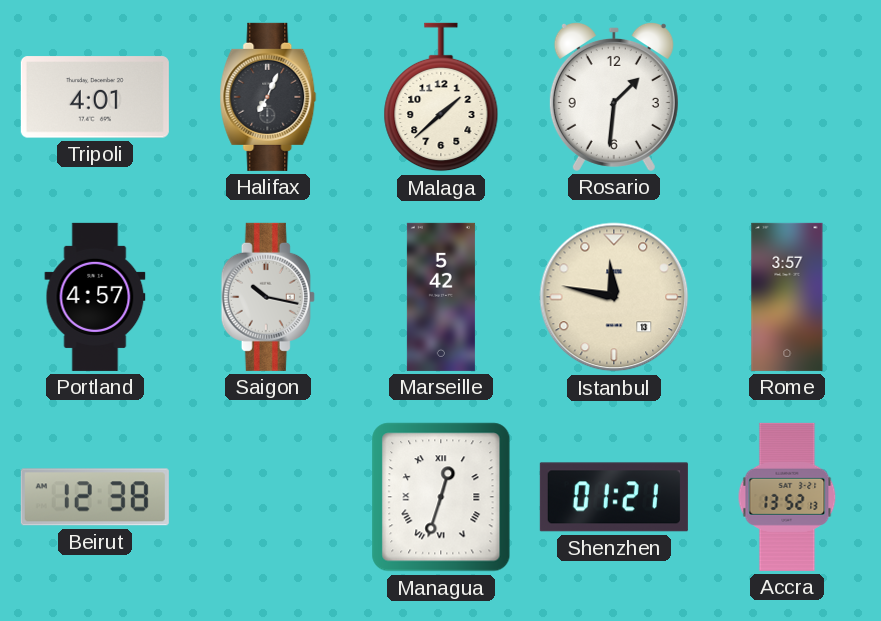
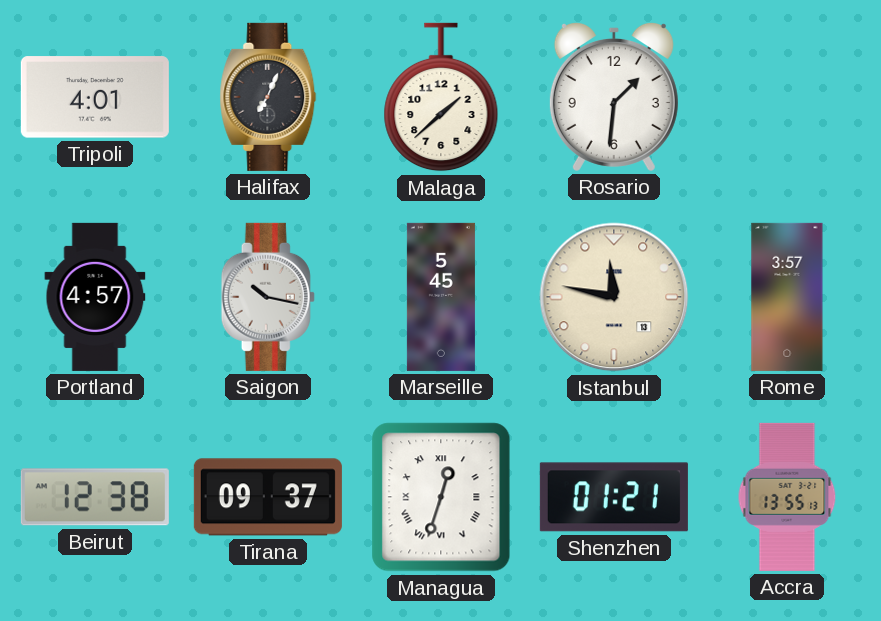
Marseille: 5:42 -> 5:45 (441, 297)
Tirana: none -> 09:37 (268, 497)
Accra: 13:52 -> 13:55 (787, 497)
